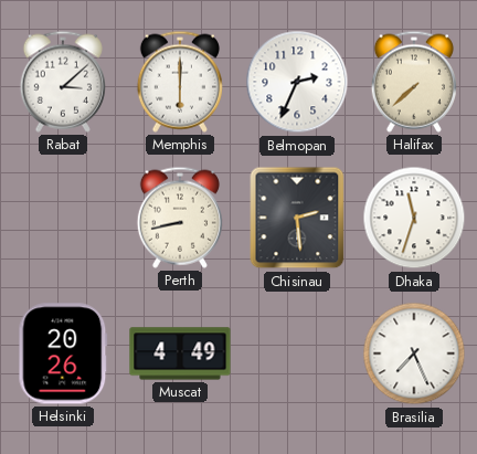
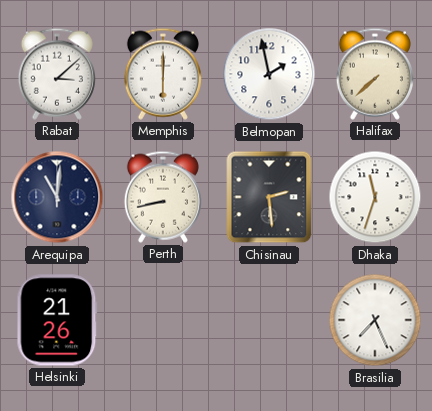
Belmopan: 2:34 -> 1:58 (269, 74)
Arequipa: none -> 11:01 (57, 197)
Helsinki: 20:26 -> 21:26 (57, 320)
Muscat: 4:49 -> none (180, 353)
